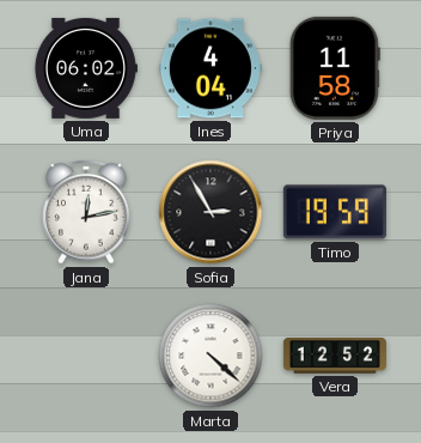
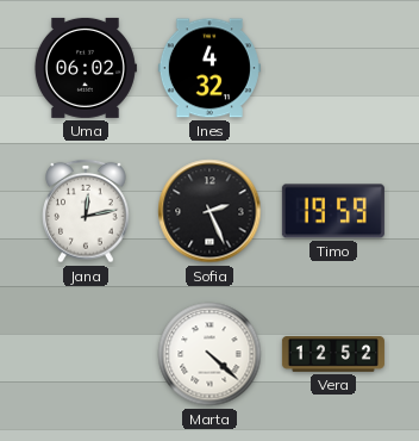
Ines: 4:04 -> 4:32 (209, 68)
Priya: 11:58 -> none (335, 68)
Sofia: 2:55 -> 2:26 (209, 211)
